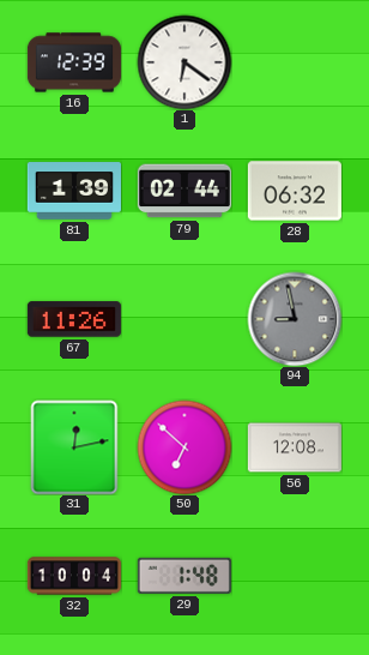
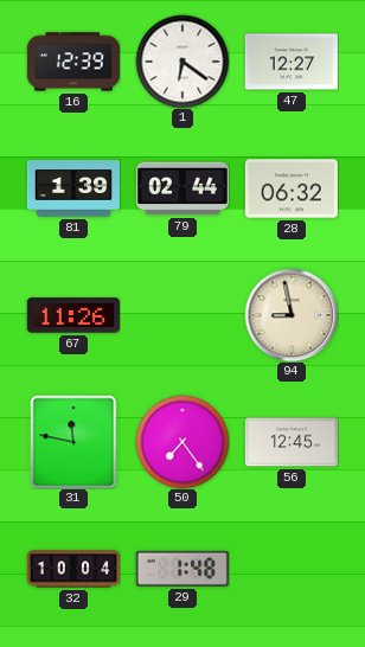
47: none -> 12:27 (292, 62)
94 dial: grey -> cream (292, 315)
31: 12:13 -> 11:47 (73, 442)
50: 6:52 -> 7:24 (182, 442)
56: 12:08 -> 12:45 (292, 442)
